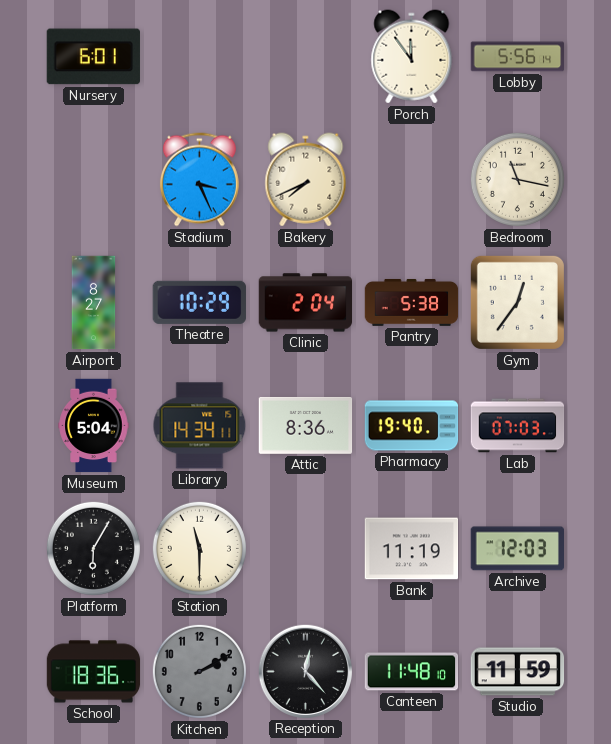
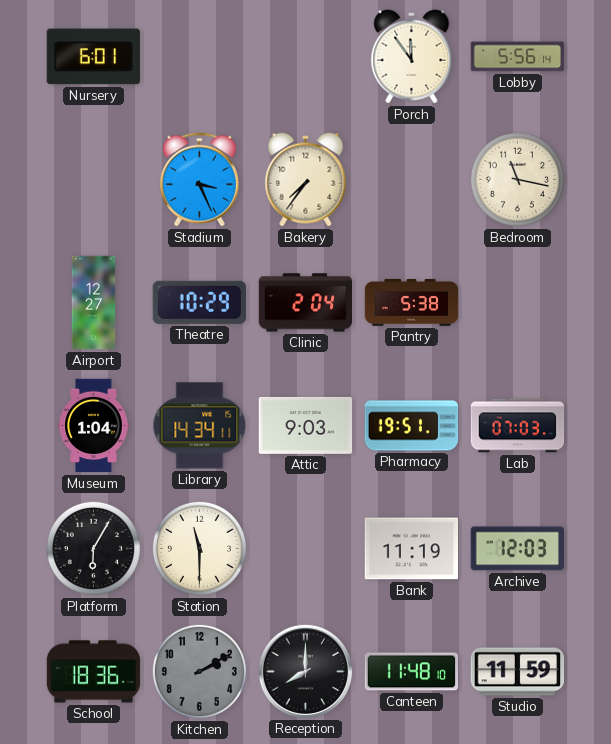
Bakery: 7:41 -> 7:36 (306, 180)
Airport: 8:27 -> 12:27 (94, 303)
Gym: 12:36 -> none (517, 302)
Museum: 5:04 -> 1:04 (94, 426)
Attic: 8:36 -> 9:03 (306, 425)
Pharmacy: 19:40 -> 19:51 (412, 426)
Reception: 12:23 -> 8:00 (305, 671)
